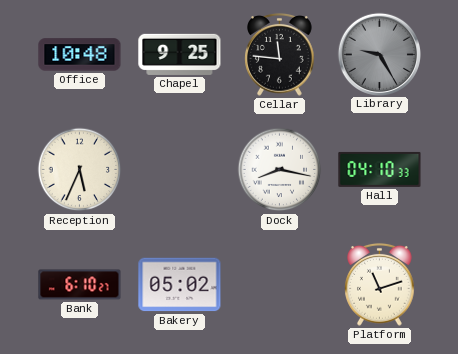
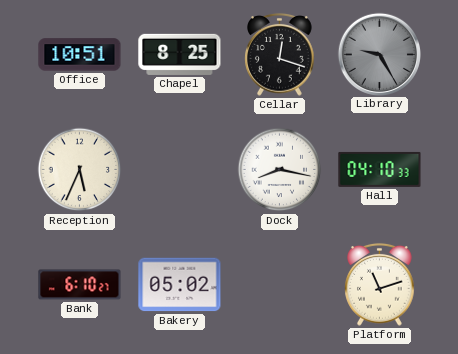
Office: 10:48 -> 10:51 (80, 55)
Chapel: 9:25 -> 8:25 (180, 54)
Cellar: 11:46 -> 12:18 (280, 54)
